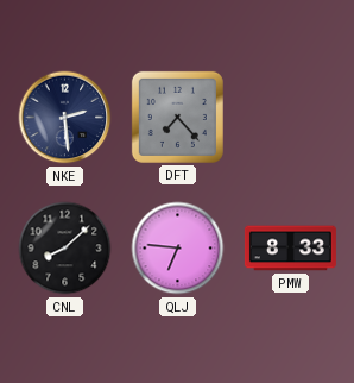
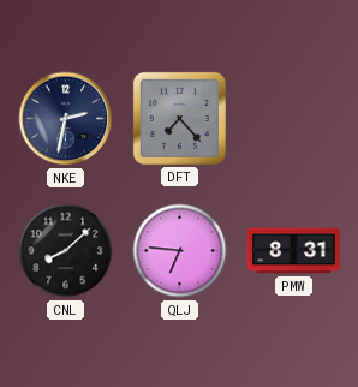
NKE: 2:29 -> 2:32 (66, 119)
PMW: 8:33 -> 8:31 (293, 251)
